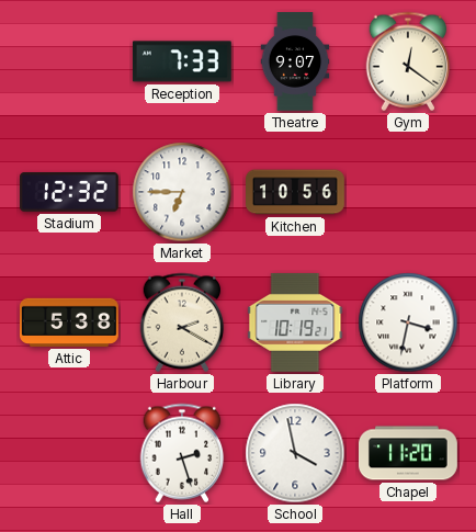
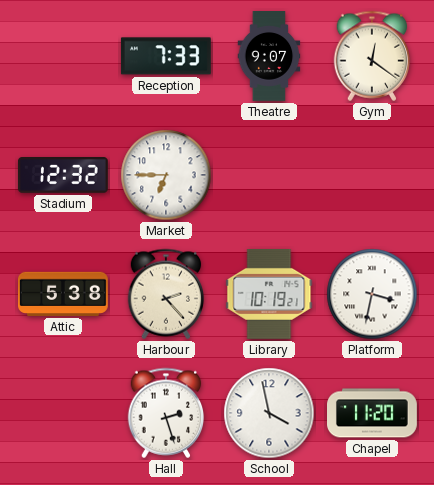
Kitchen: 10:56 -> none (296, 192)
Harbour: 2:20 -> 2:23 (166, 294)
